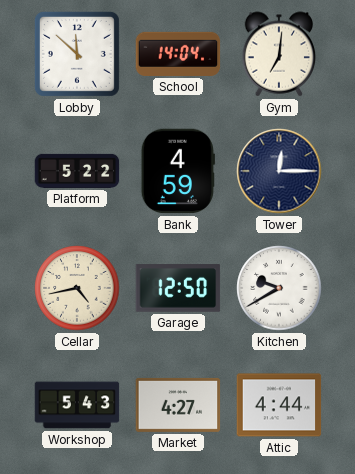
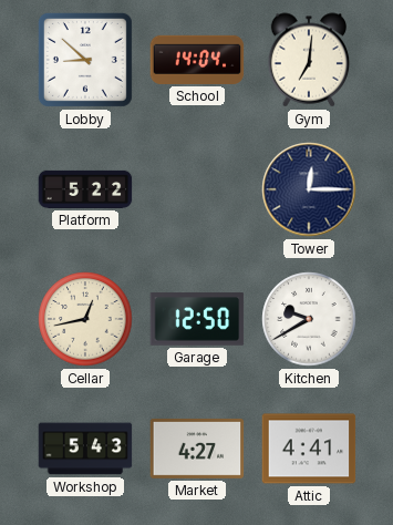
Lobby: 11:52 -> 8:52 (85, 60)
Bank: 4:59 -> none (178, 171)
Cellar: 4:43 -> 12:43 (85, 319)
Attic: 4:44 -> 4:41 (309, 449)
